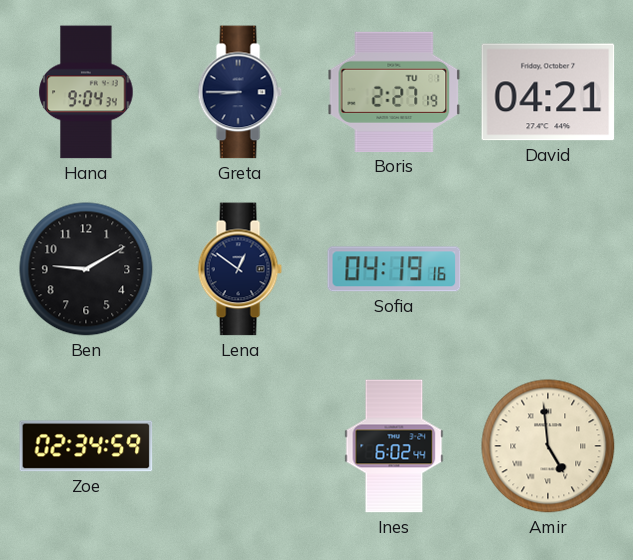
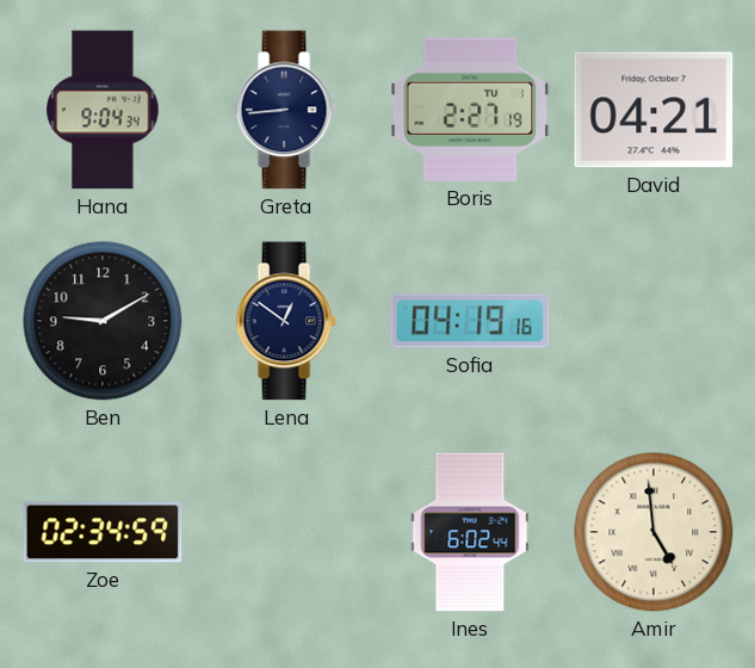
Greta: 8:45 -> 8:44 (286, 110)
